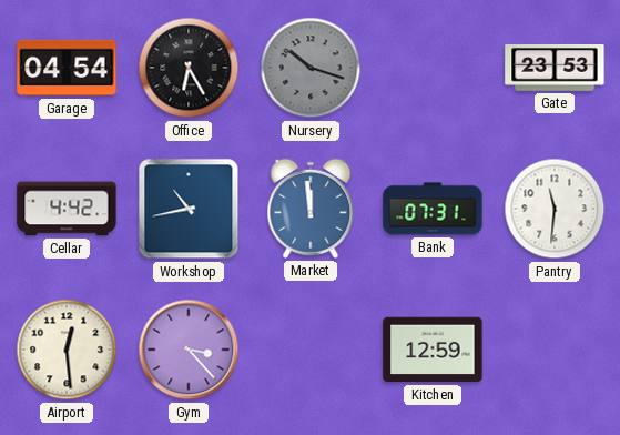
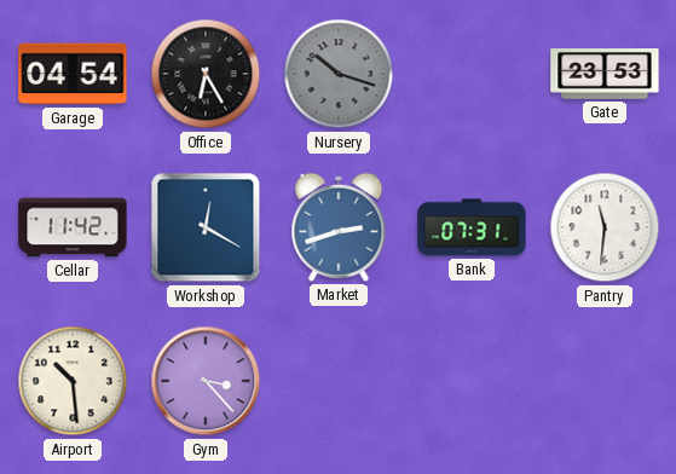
Cellar: 4:42 -> 11:42 (73, 227)
Workshop: 10:43 -> 12:20 (206, 227)
Market: 11:59 -> 2:42 (339, 227)
Airport: 12:29 -> 10:29 (73, 381)
Kitchen: 12:59 -> none (433, 350)
